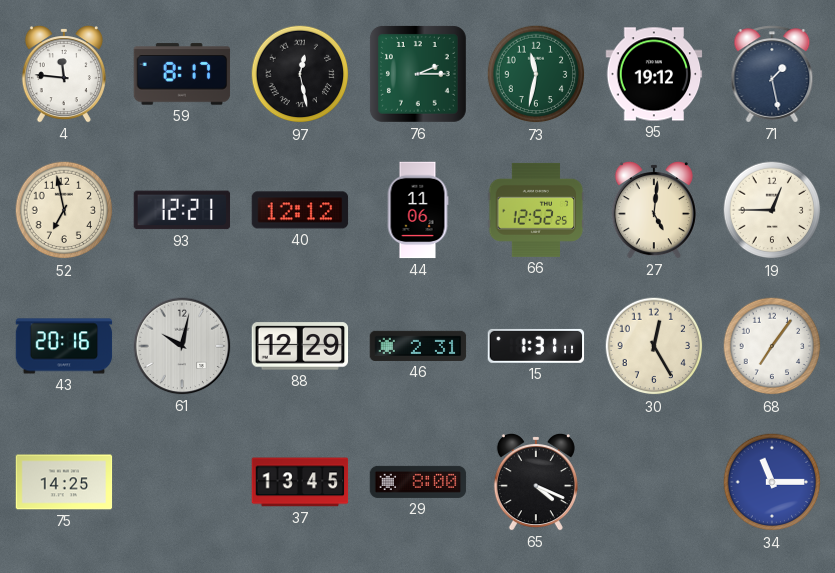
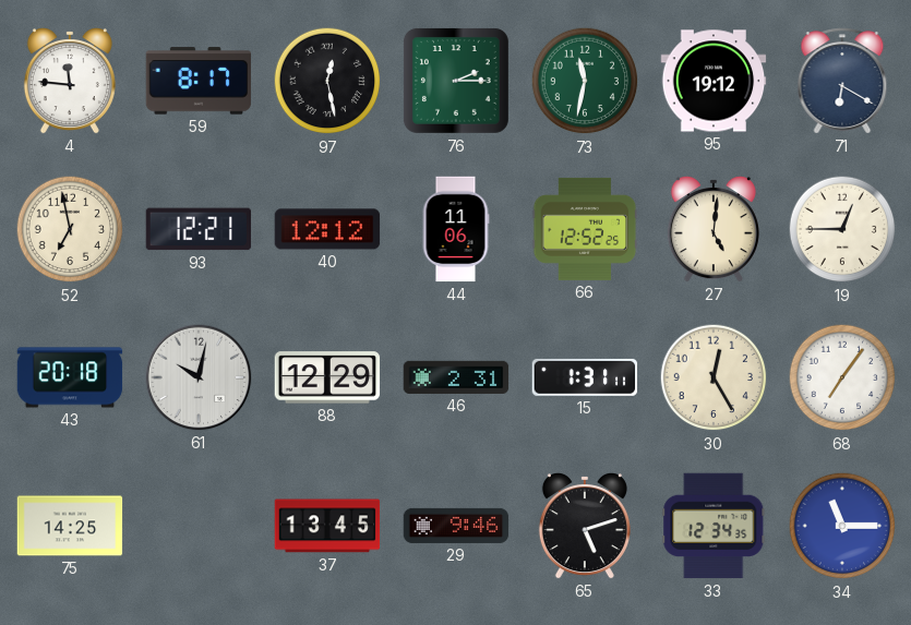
71: 1:28 -> 6:20 (842, 81)
43: 20:16 -> 20:18 (70, 377)
29: 8:00 -> 9:46 (456, 526)
65: 4:19 -> 5:12 (585, 527)
33: none -> 12:34 (714, 526)
